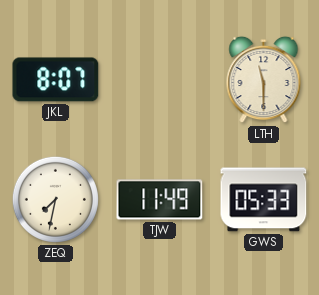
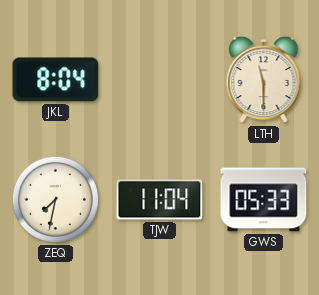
JKL: 8:07 -> 8:04 (56, 80)
TJW: 11:49 -> 11:04 (160, 200)
